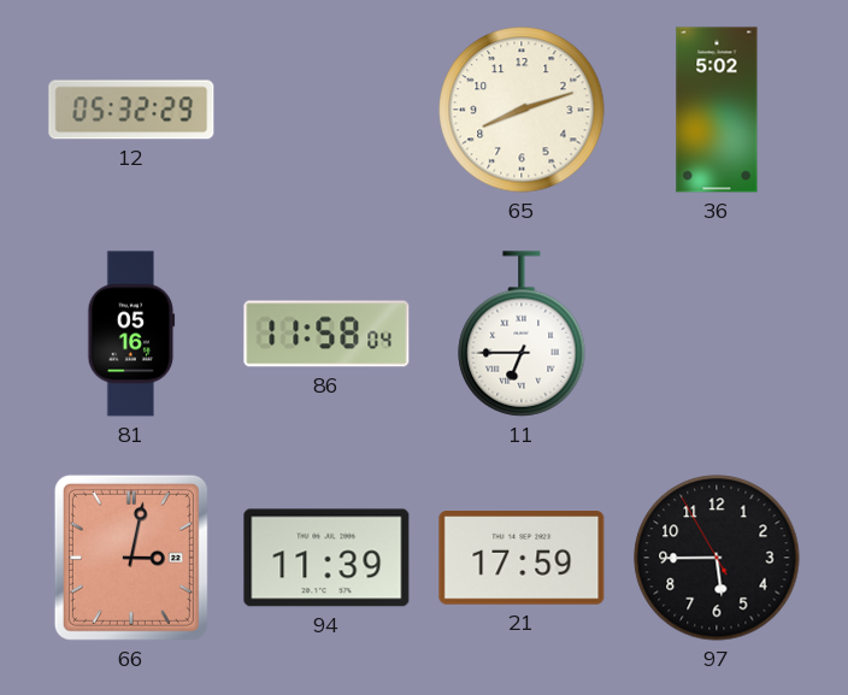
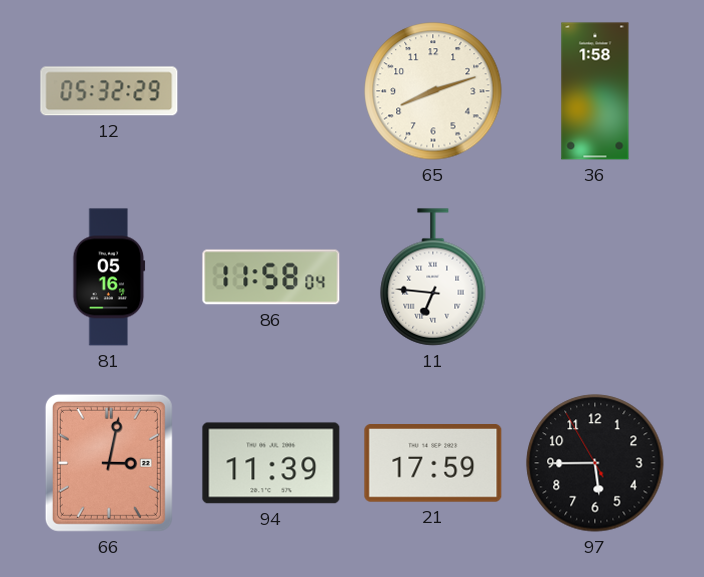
36: 5:02 -> 1:58 (595, 91)
11: 6:45 -> 6:46 (433, 277)
